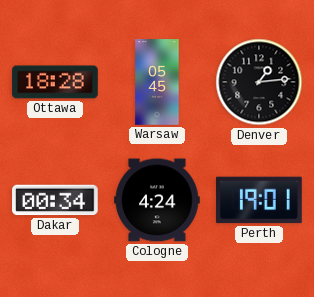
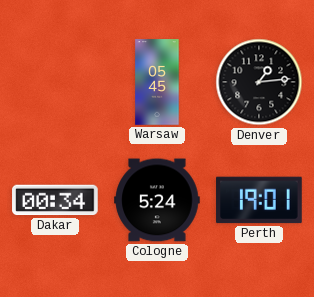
Ottawa: 18:28 -> none (55, 82)
Cologne: 4:24 -> 5:24 (157, 200)
